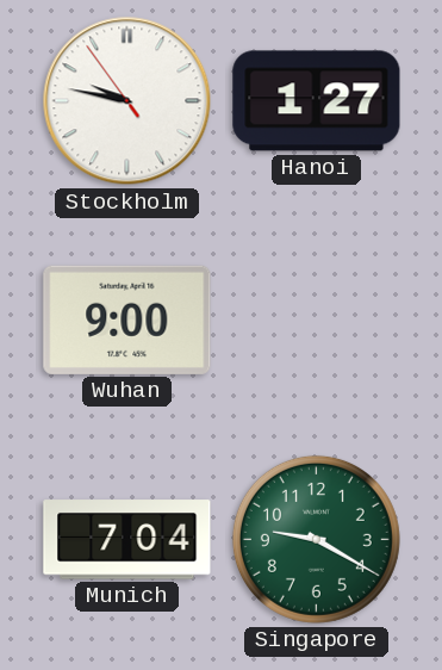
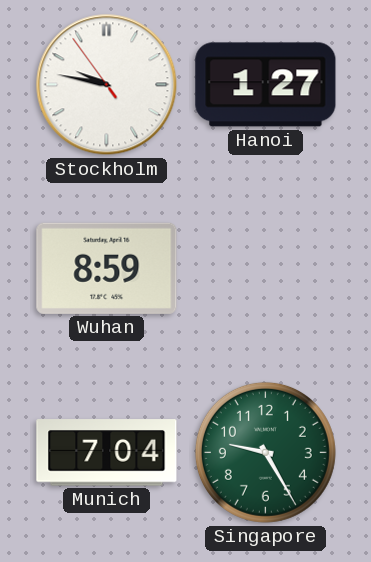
Wuhan: 9:00 -> 8:59 (107, 268)
Singapore: 9:20 -> 9:25 (265, 452)
